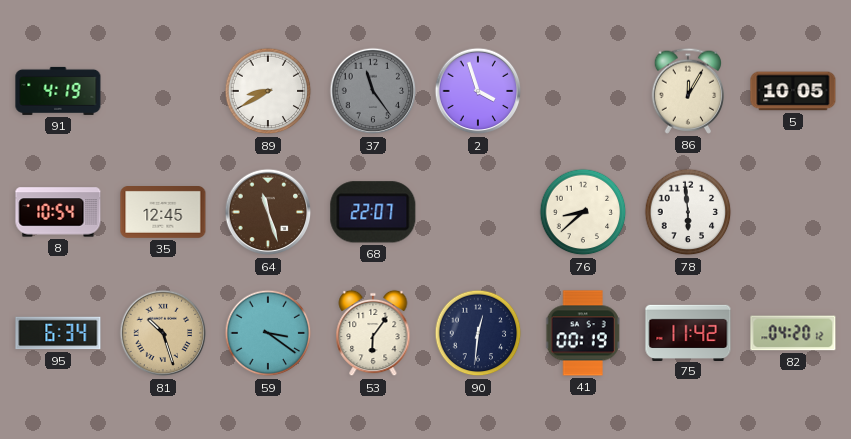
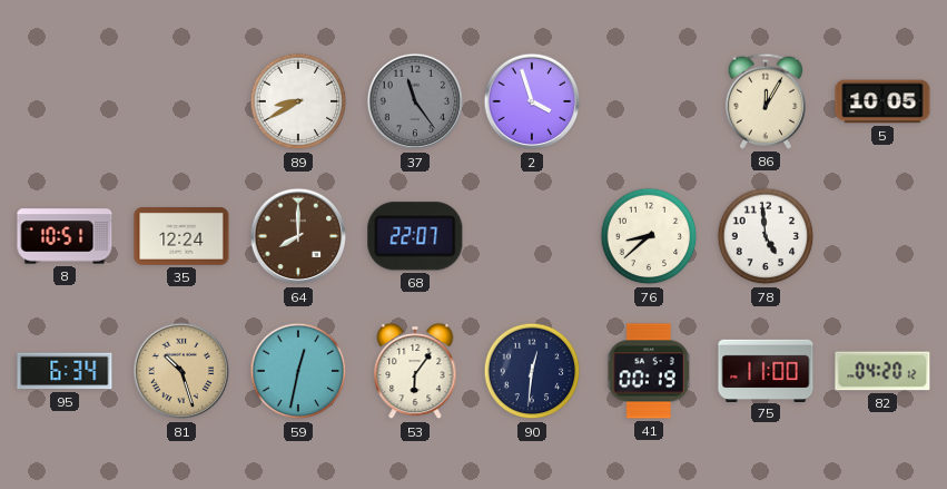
91: 4:19 -> none (58, 91)
8: 10:54 -> 10:51 (65, 236)
35: 12:45 -> 12:24 (181, 237)
64: 11:27 -> 8:00 (298, 236)
78: 5:59 -> 4:59 (766, 236)
59: 3:21 -> 12:32 (298, 371)
75: 11:42 -> 11:00 (766, 370)
